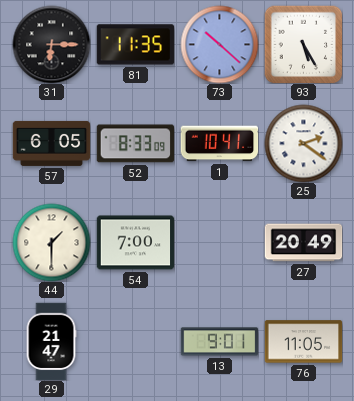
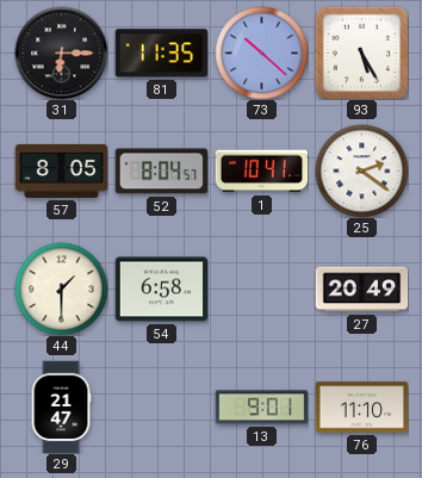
57: 6:05 -> 8:05 (61, 170)
52: 8:33 -> 8:04 (161, 172)
54: 7:00 -> 6:58 (161, 290)
76: 11:05 -> 11:10 (361, 408)
